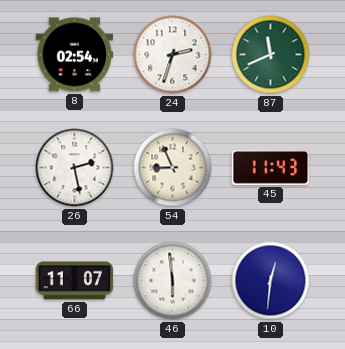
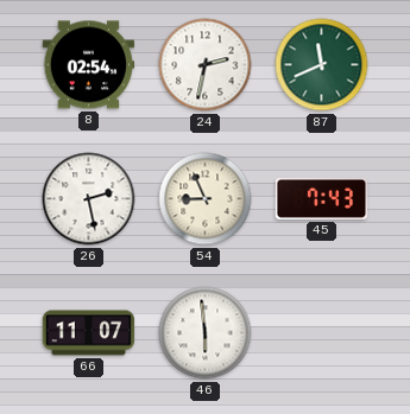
24: 2:33 -> 2:32 (206, 65)
45: 11:43 -> 7:43 (322, 198)
10: 12:31 -> none (271, 281)
